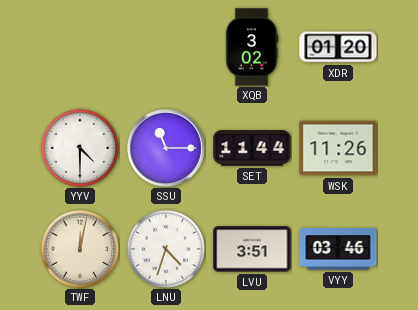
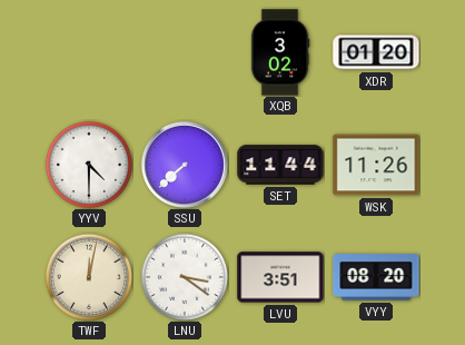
SSU: 11:15 -> 7:38 (185, 165)
LNU: 4:33 -> 3:21 (185, 277)
VYY: 03:46 -> 08:20 (376, 277)
